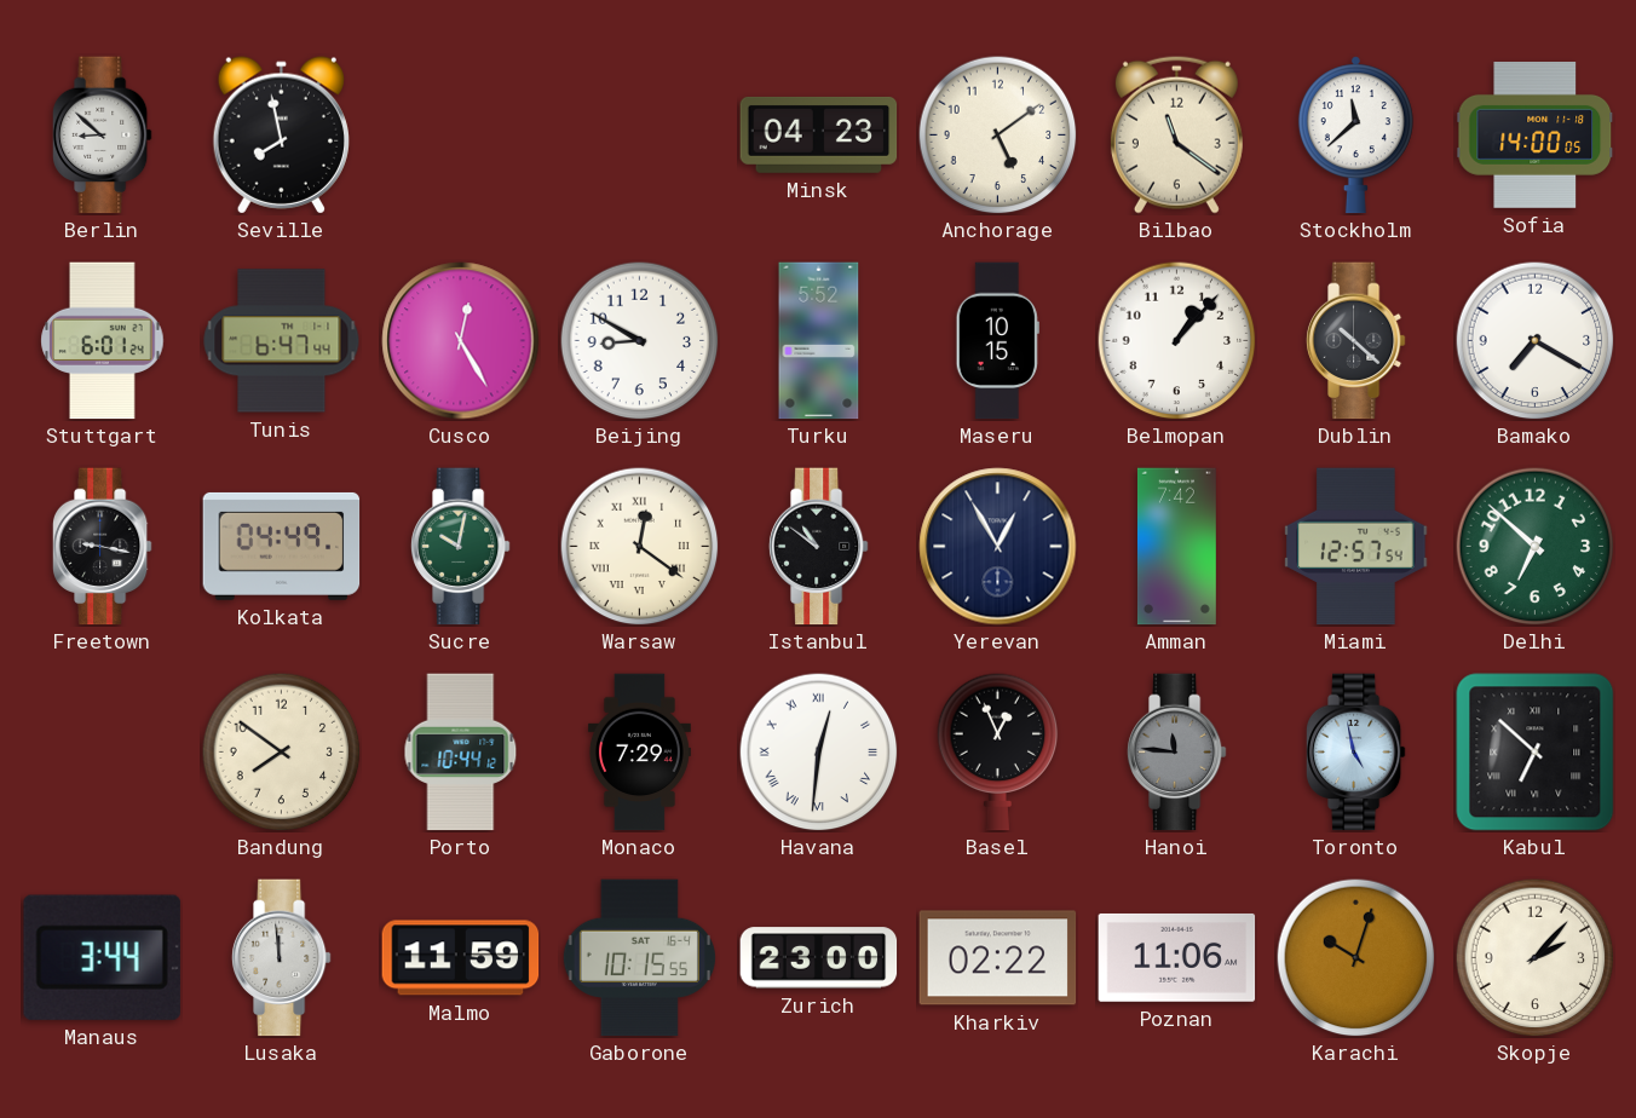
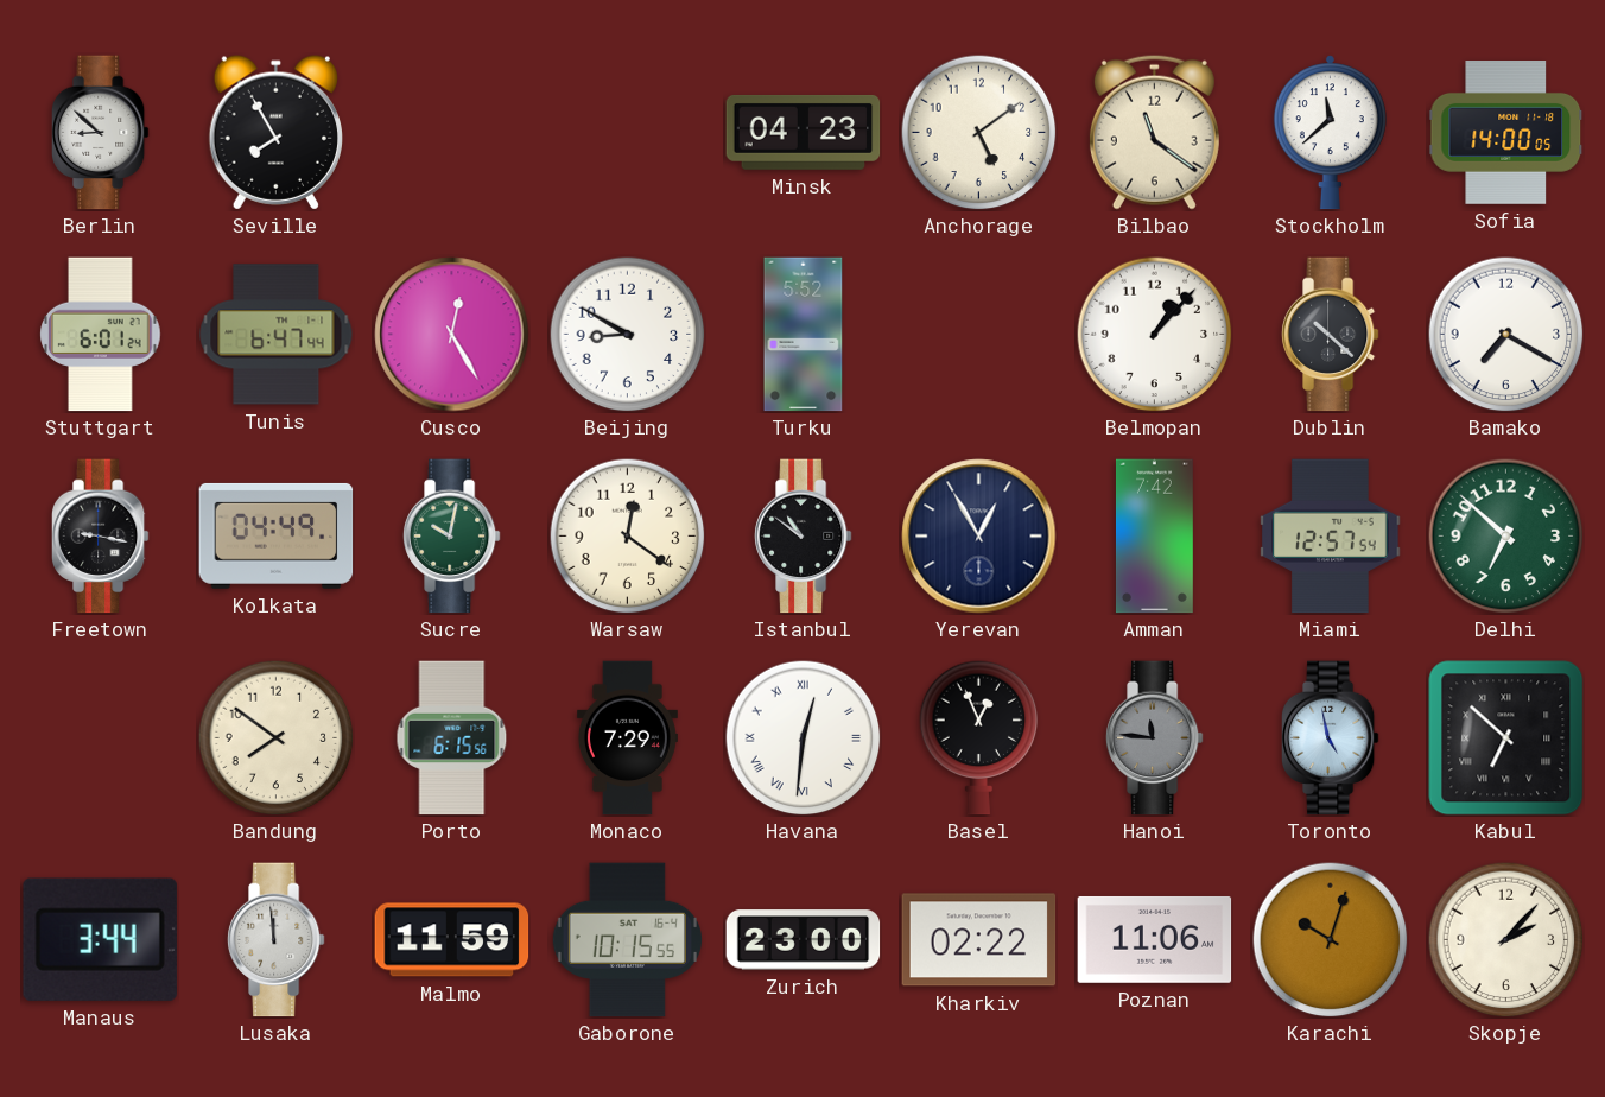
Seville: 7:58 -> 7:55 (275, 133)
Maseru: 10:15 -> none (997, 341)
Warsaw numerals: Roman -> Arabic (628, 537)
Porto: 10:44 -> 6:15 (452, 738)
